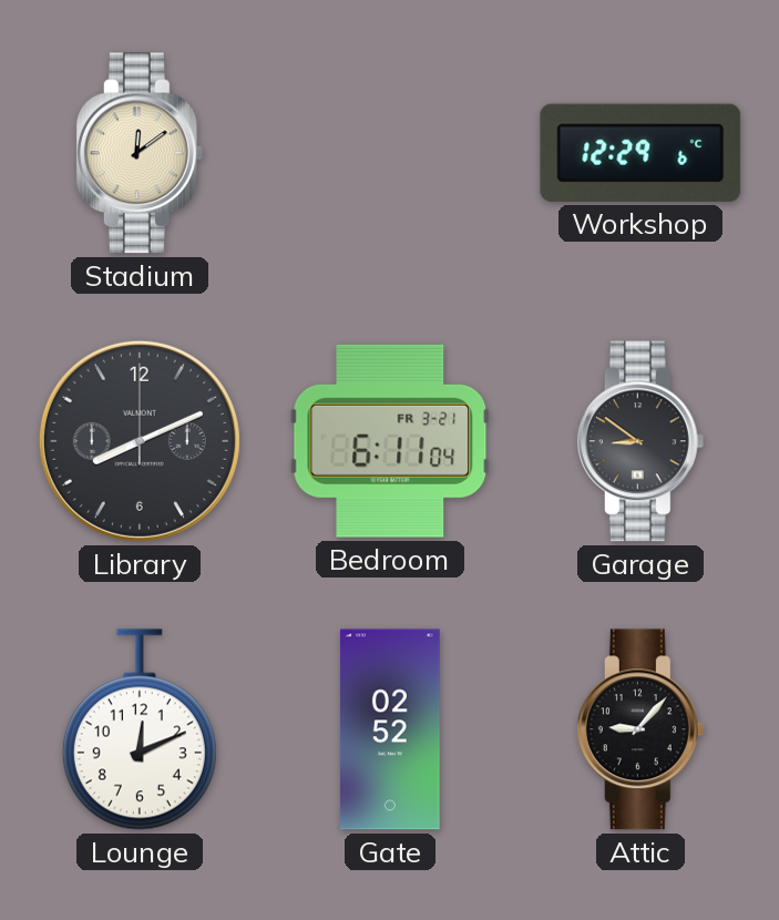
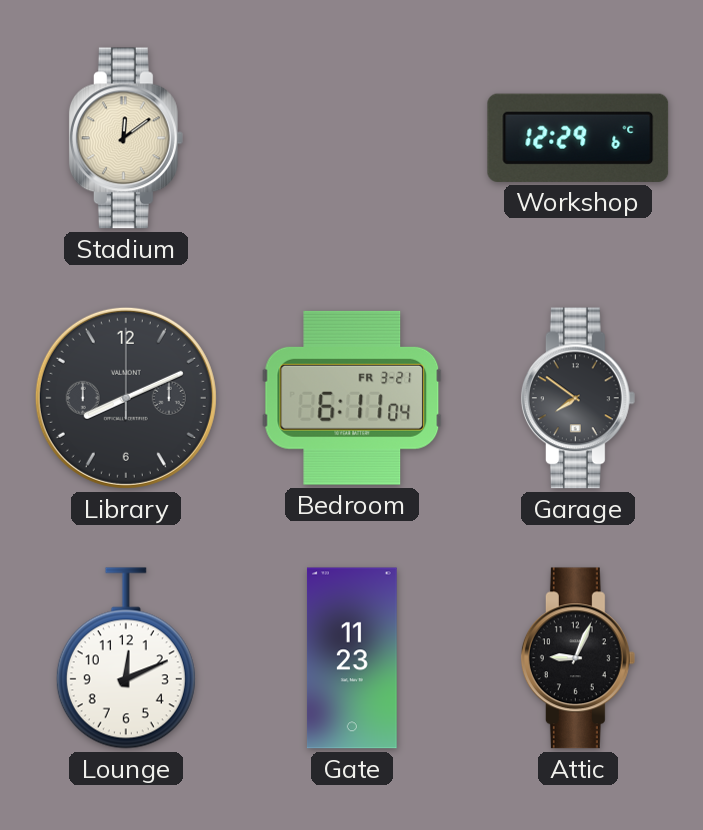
Garage: 8:51 -> 7:51 (578, 398)
Gate: 02:52 -> 11:23 (352, 658)
Attic: 9:07 -> 9:04 (578, 658)
